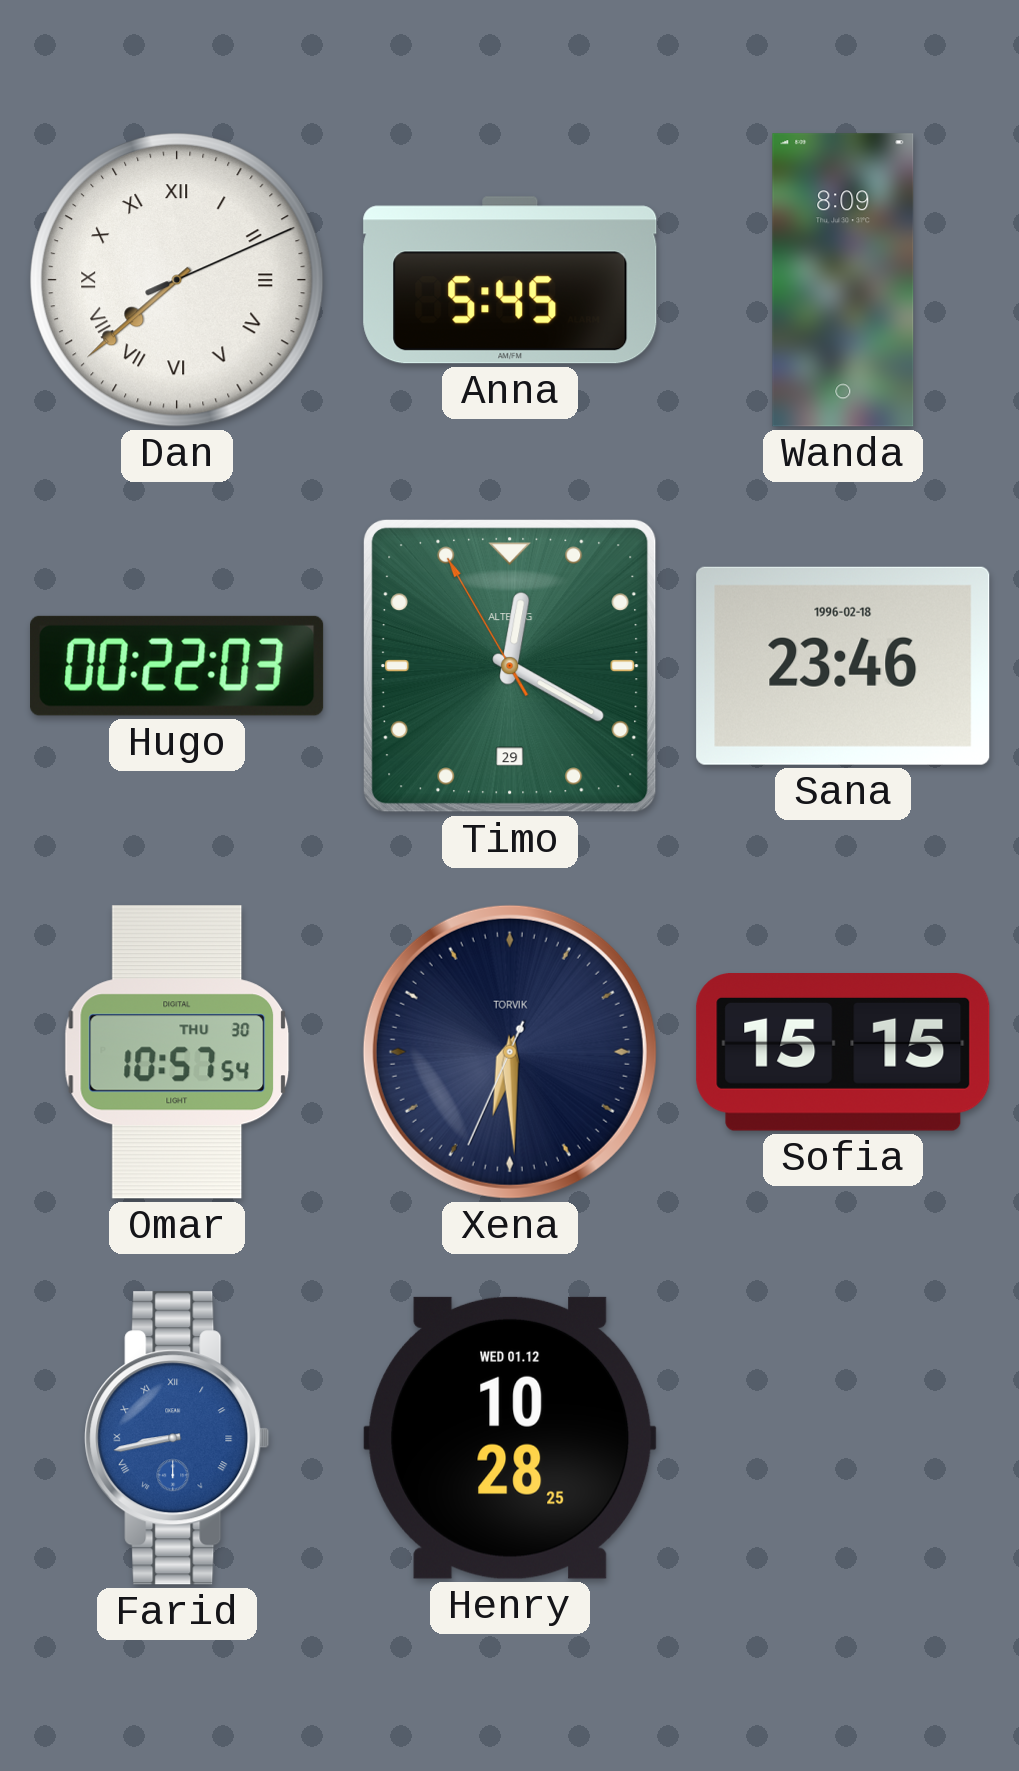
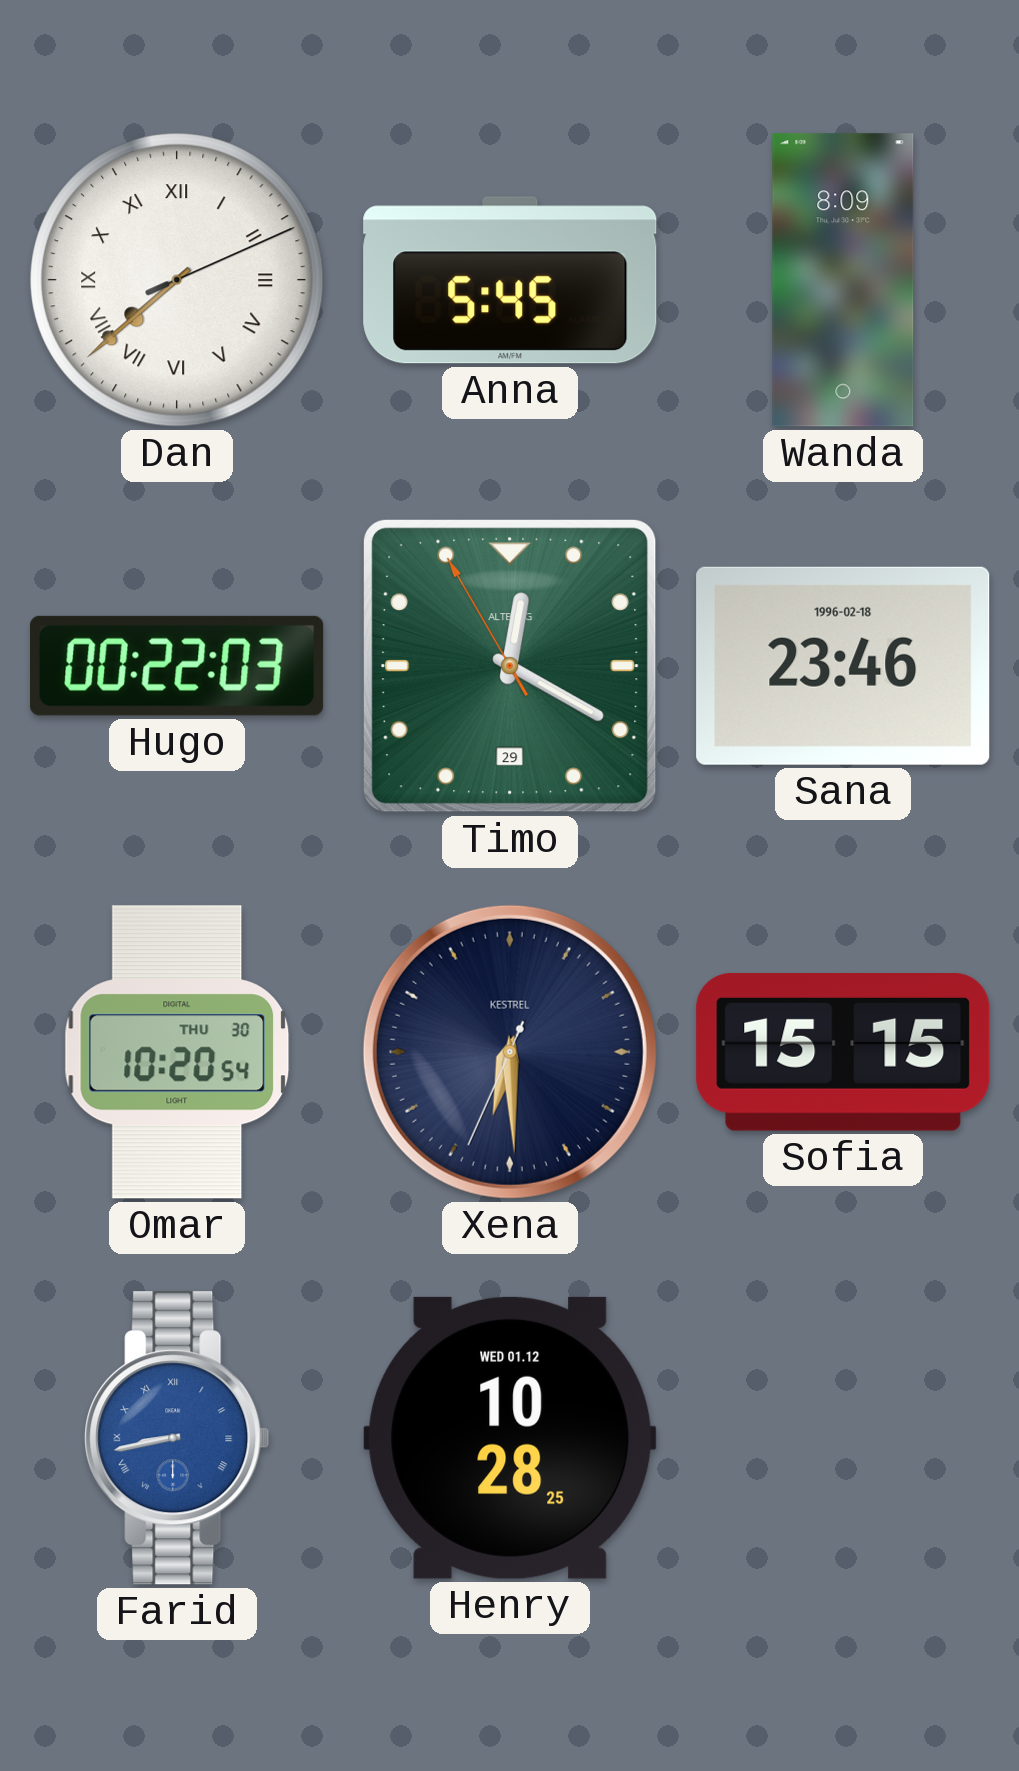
Omar: 10:57 -> 10:20 (177, 1052)
Xena brand: TORVIK -> KESTREL (510, 1052)
